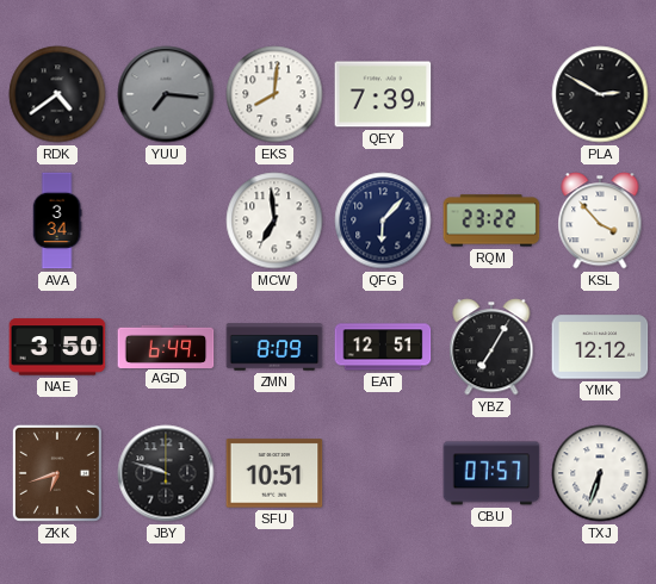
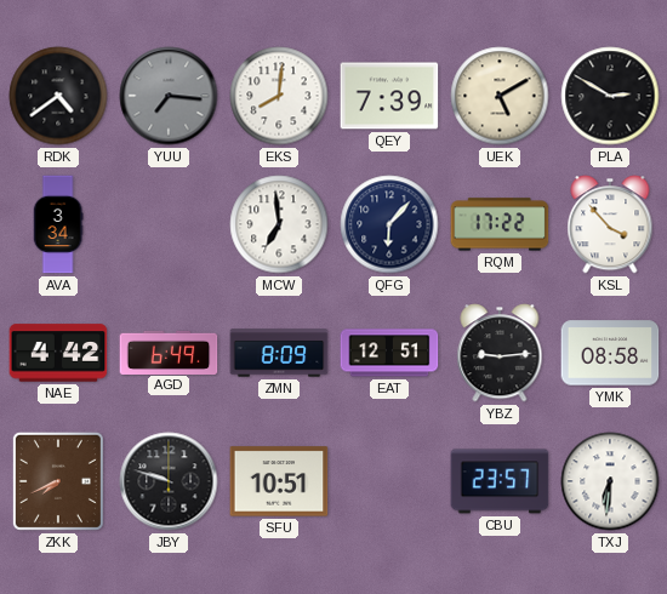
UEK: none -> 5:10 (500, 96)
RQM: 23:22 -> 17:22 (500, 224)
NAE: 3:50 -> 4:42 (58, 353)
YBZ: 7:05 -> 9:14 (500, 353)
YMK: 12:12 -> 08:58 (610, 353)
ZKK: 6:42 -> 7:41 (58, 481)
CBU: 07:57 -> 23:57 (500, 481)
TXJ: 6:33 -> 6:31 (610, 481)
